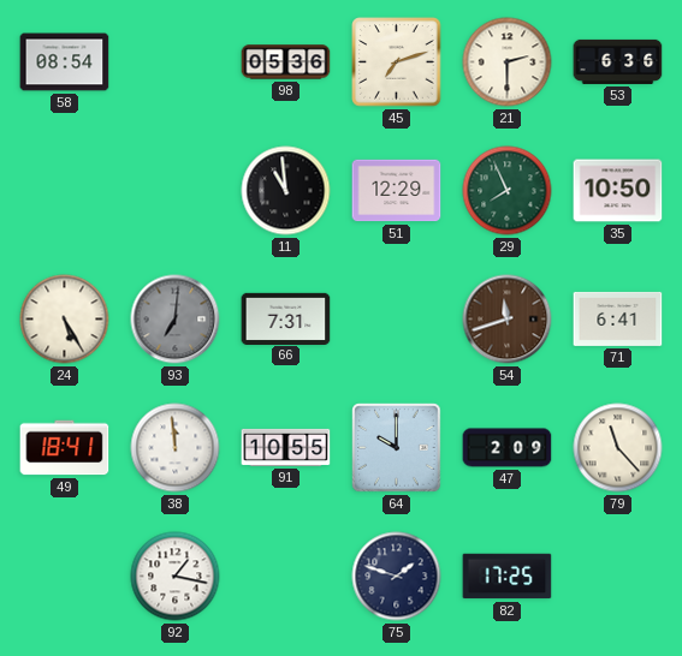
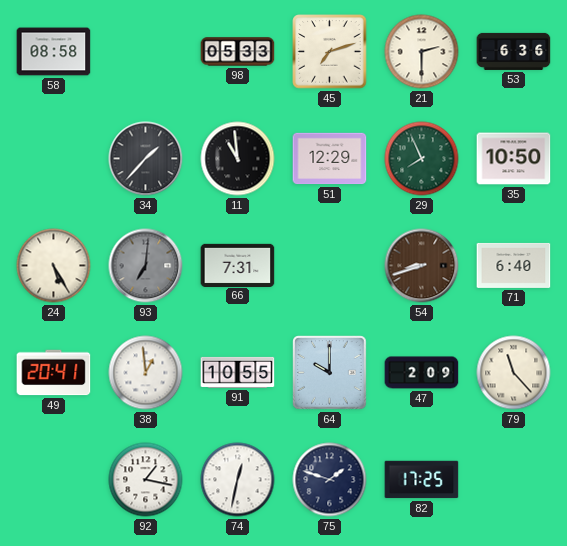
58: 08:54 -> 08:58 (54, 52)
98: 05:36 -> 05:33 (238, 52)
34: none -> 1:37 (146, 159)
54: 11:42 -> 8:42 (422, 266)
71: 6:41 -> 6:40 (514, 265)
49: 18:41 -> 20:41 (54, 373)
38: 11:59 -> 12:59 (146, 373)
74: none -> 12:32 (238, 480)
